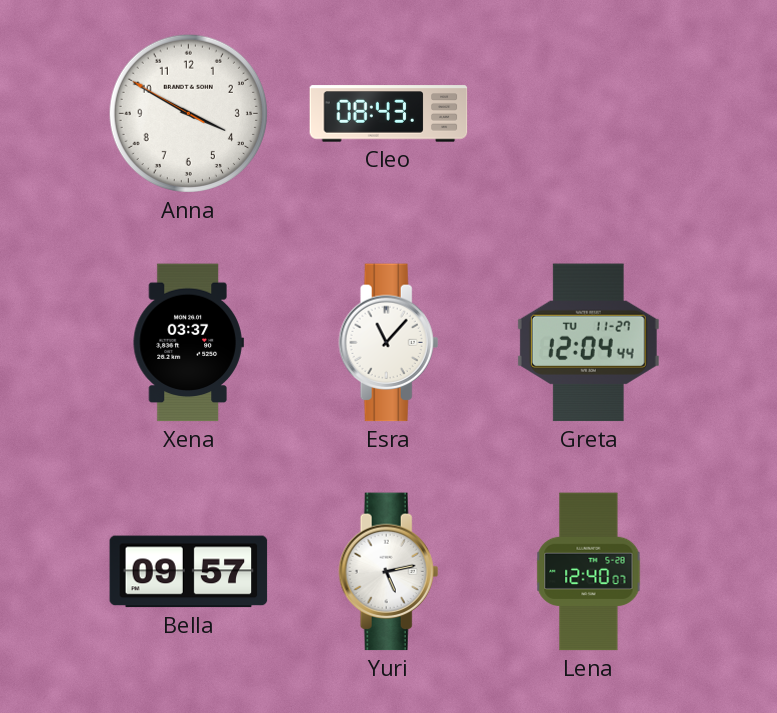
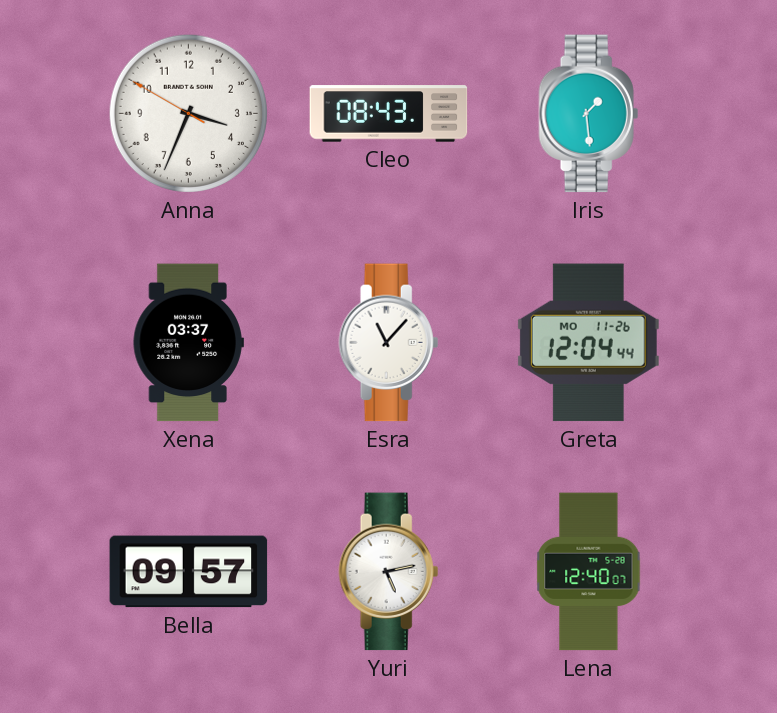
Anna: 3:49 -> 3:33 (188, 113)
Iris: none -> 1:29 (589, 114)
Greta date: TU 11-27 -> MO 11-26 (588, 343)
